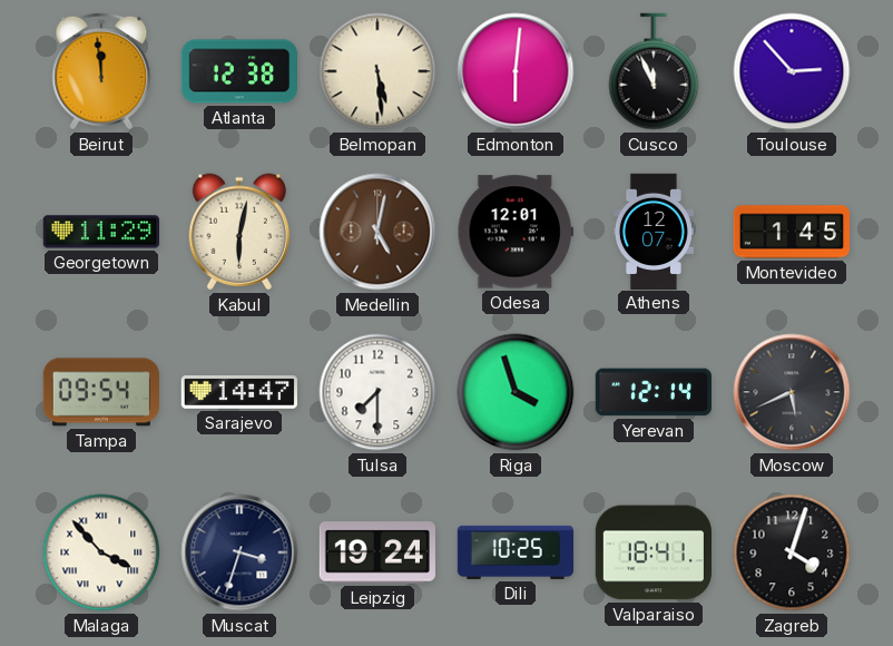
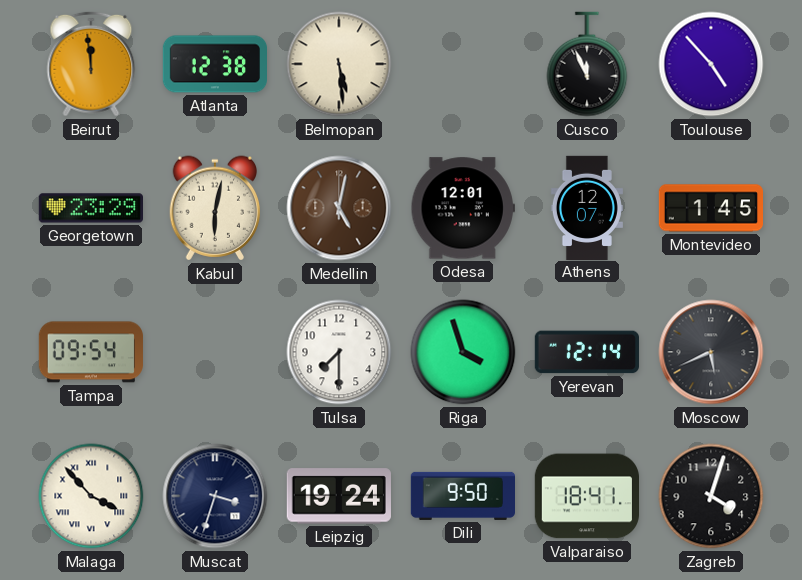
Edmonton: 6:01 -> none (516, 71)
Toulouse: 2:53 -> 4:53 (711, 64)
Georgetown: 11:29 -> 23:29 (90, 208)
Sarajevo: 14:47 -> none (239, 392)
Dili: 10:25 -> 9:50 (462, 496)
